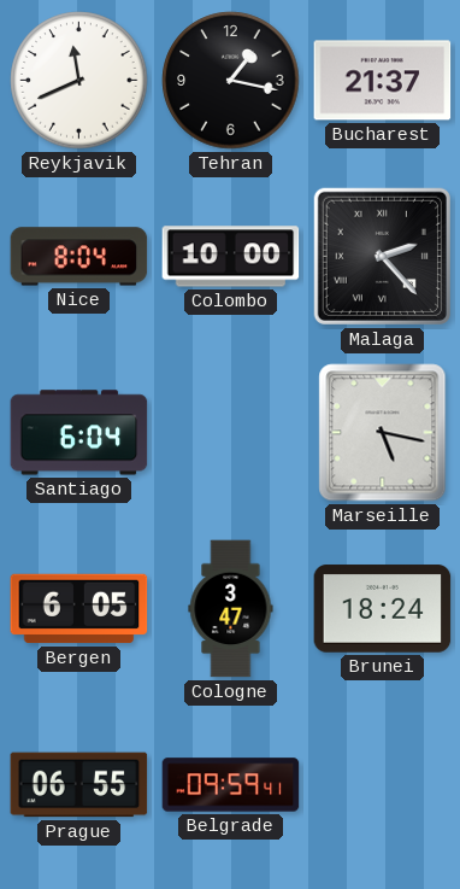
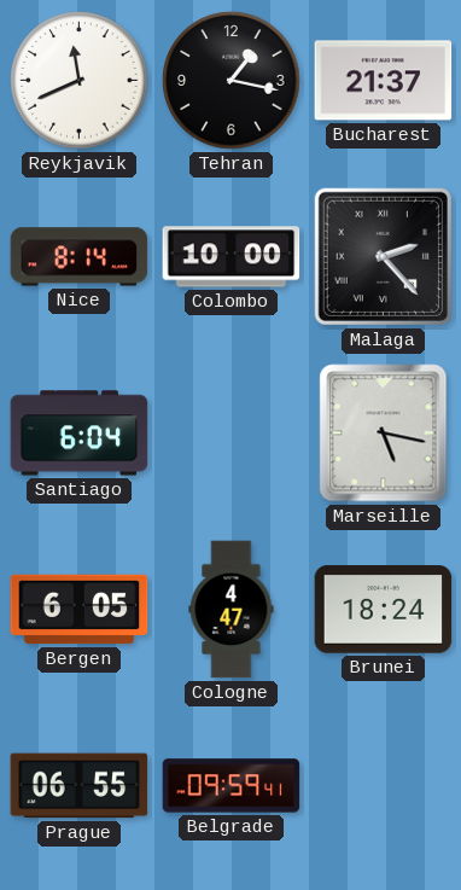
Nice: 8:04 -> 8:14 (80, 257)
Cologne: 3:47 -> 4:47 (232, 610)
